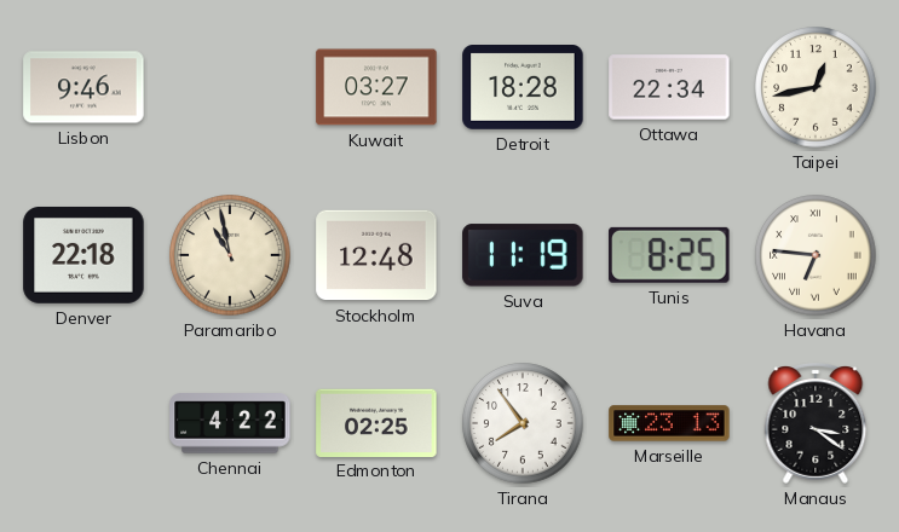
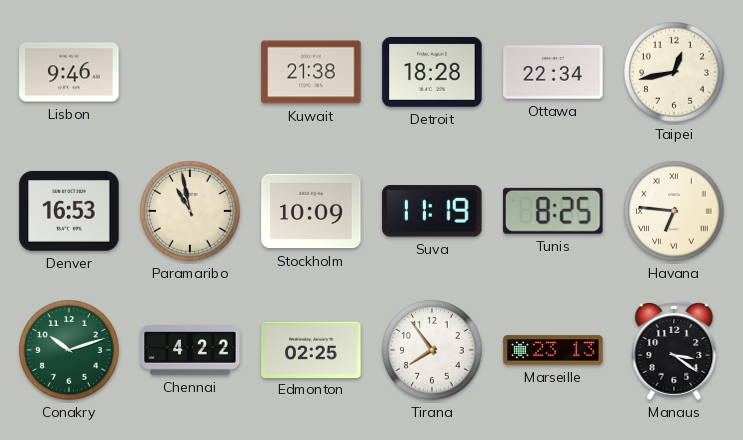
Kuwait: 03:27 -> 21:38 (311, 72)
Denver: 22:18 -> 16:53 (69, 211)
Stockholm: 12:48 -> 10:09 (311, 211)
Conakry: none -> 10:12 (69, 350)
